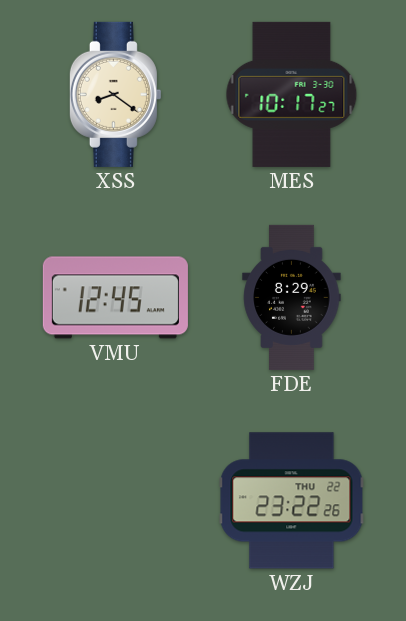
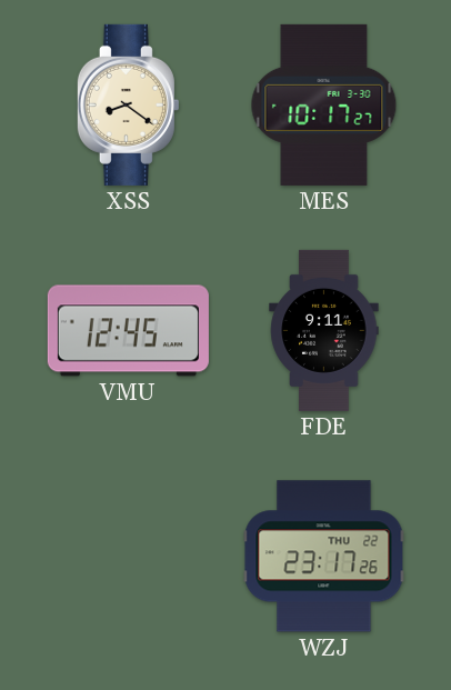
FDE: 8:29 -> 9:11 (324, 330)
WZJ: 23:22 -> 23:17 (324, 557)
